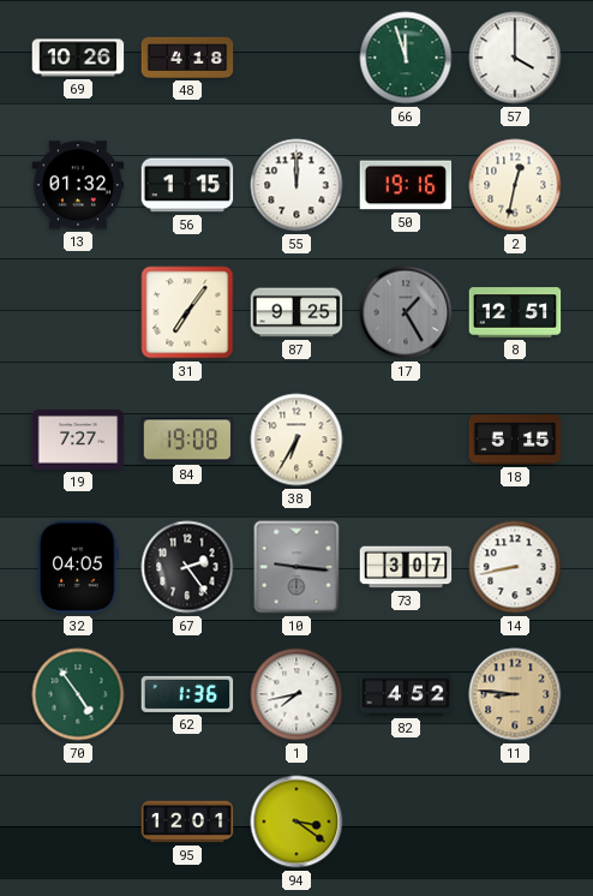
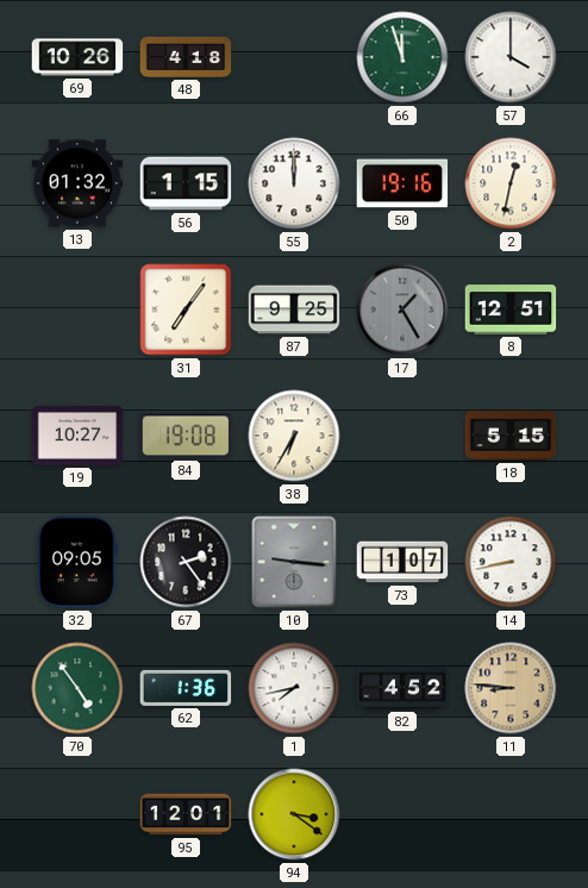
19: 7:27 -> 10:27 (77, 436)
32: 04:05 -> 09:05 (77, 562)
73: 3:07 -> 1:07 (402, 562)
